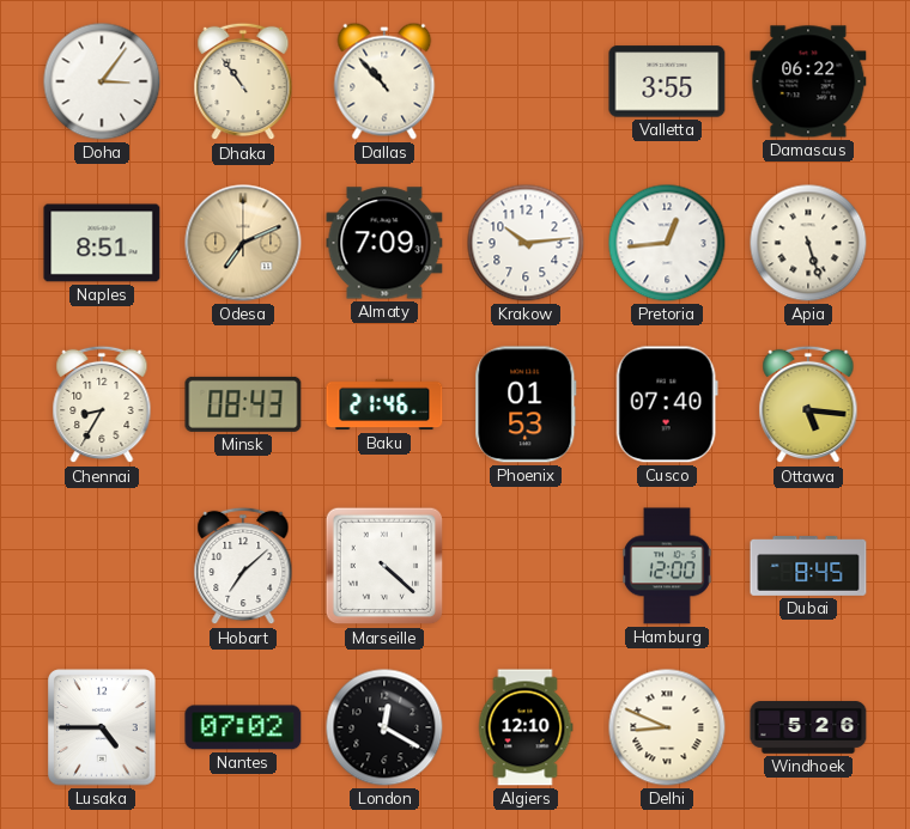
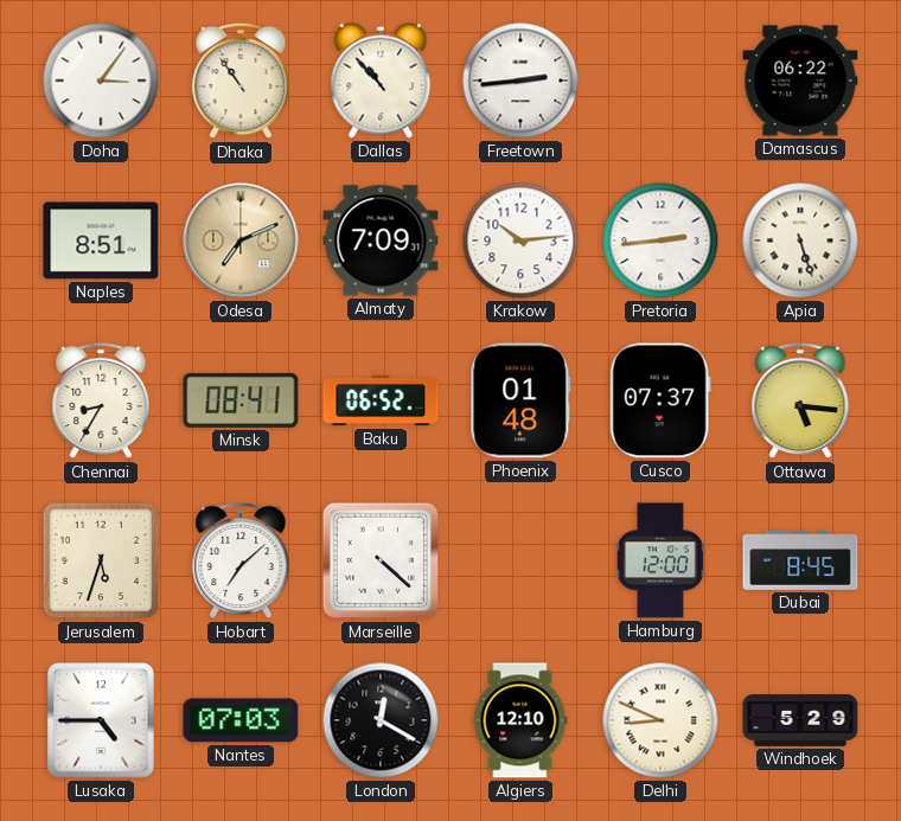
Freetown: none -> 2:44 (520, 81)
Valletta: 3:55 -> none (667, 81)
Pretoria: 12:44 -> 2:44 (660, 240)
Minsk: 08:43 -> 08:41 (241, 400)
Baku: 21:46 -> 06:52 (381, 400)
Phoenix: 01:53 -> 01:48 (520, 400)
Cusco: 07:40 -> 07:37 (660, 400)
Jerusalem: none -> 5:33 (101, 560)
Nantes: 07:02 -> 07:03 (241, 720)
Windhoek: 5:26 -> 5:29 (800, 720)
